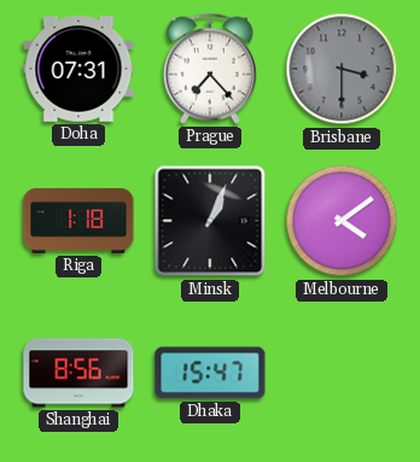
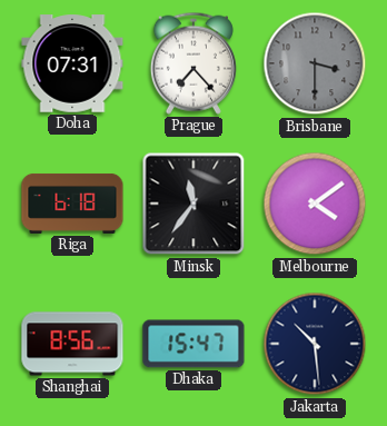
Riga: 1:18 -> 6:18 (72, 204)
Minsk: 1:04 -> 11:36 (193, 204)
Jakarta: none -> 10:29 (315, 344)
